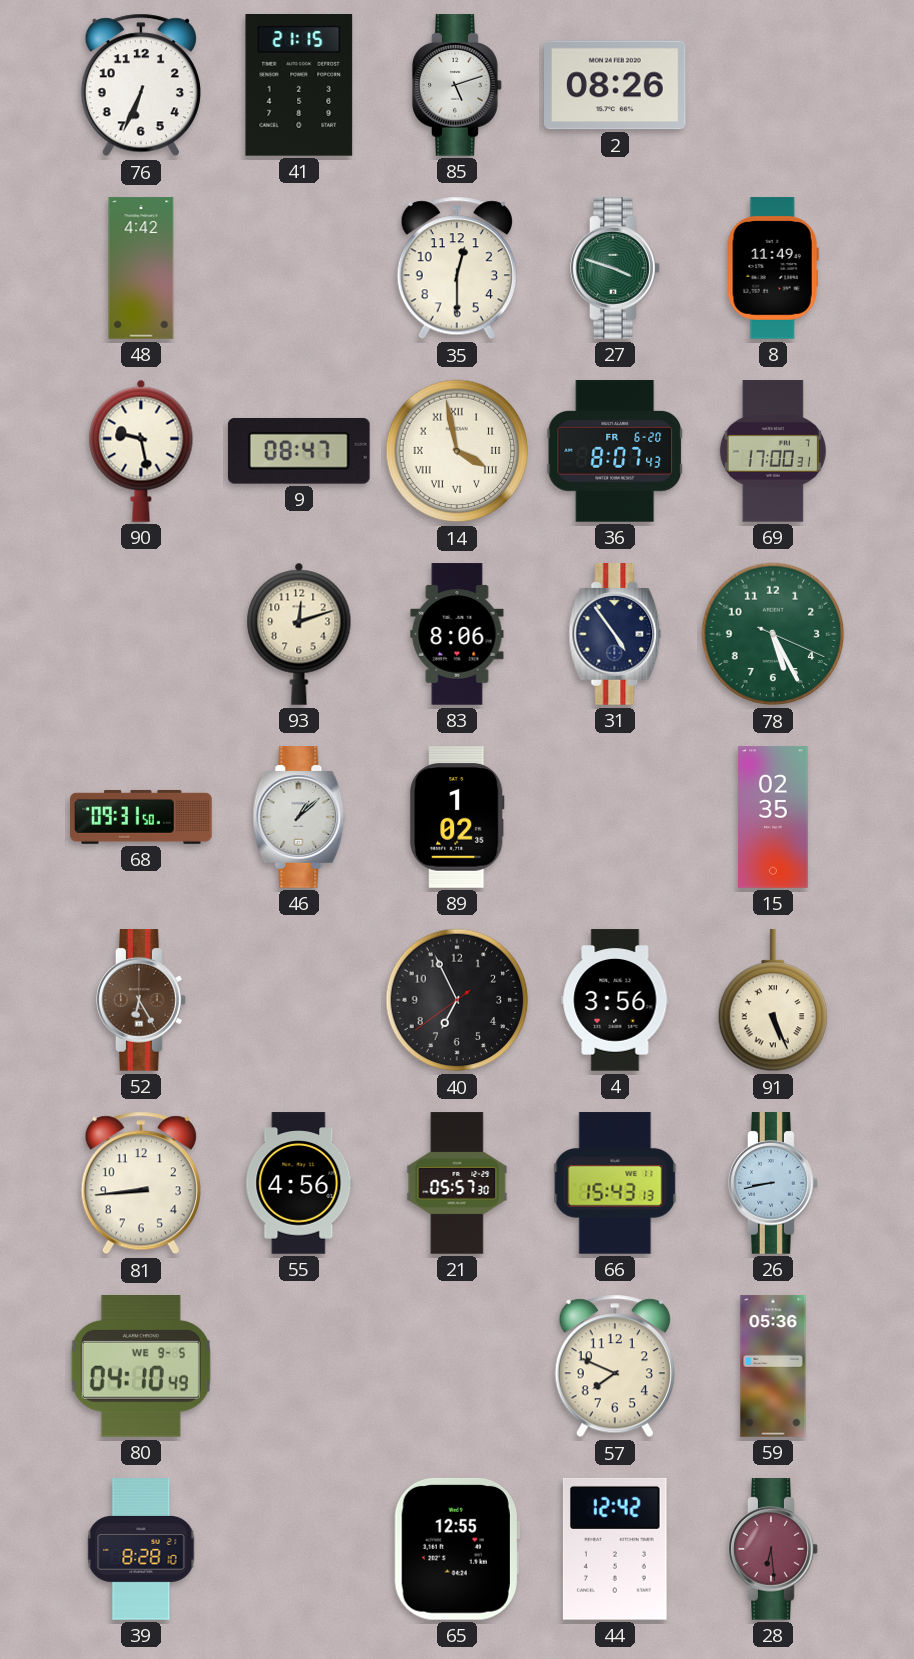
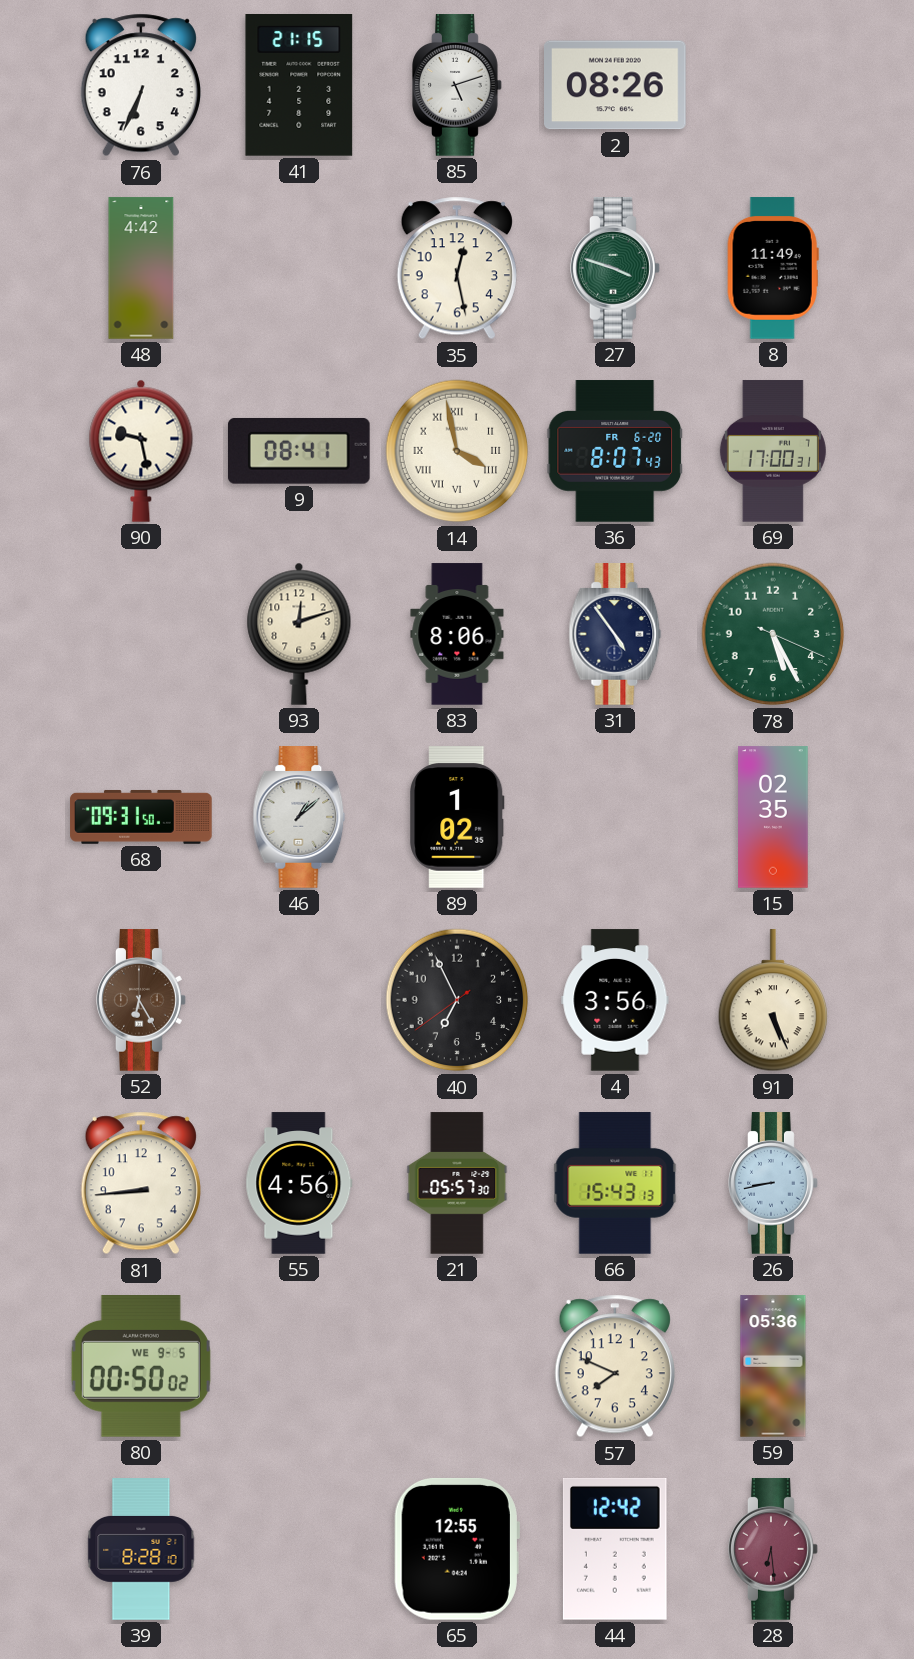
35: 12:30 -> 12:28 (457, 268)
9: 08:47 -> 08:41 (299, 451)
80: 04:10 -> 00:50 (141, 1367)
